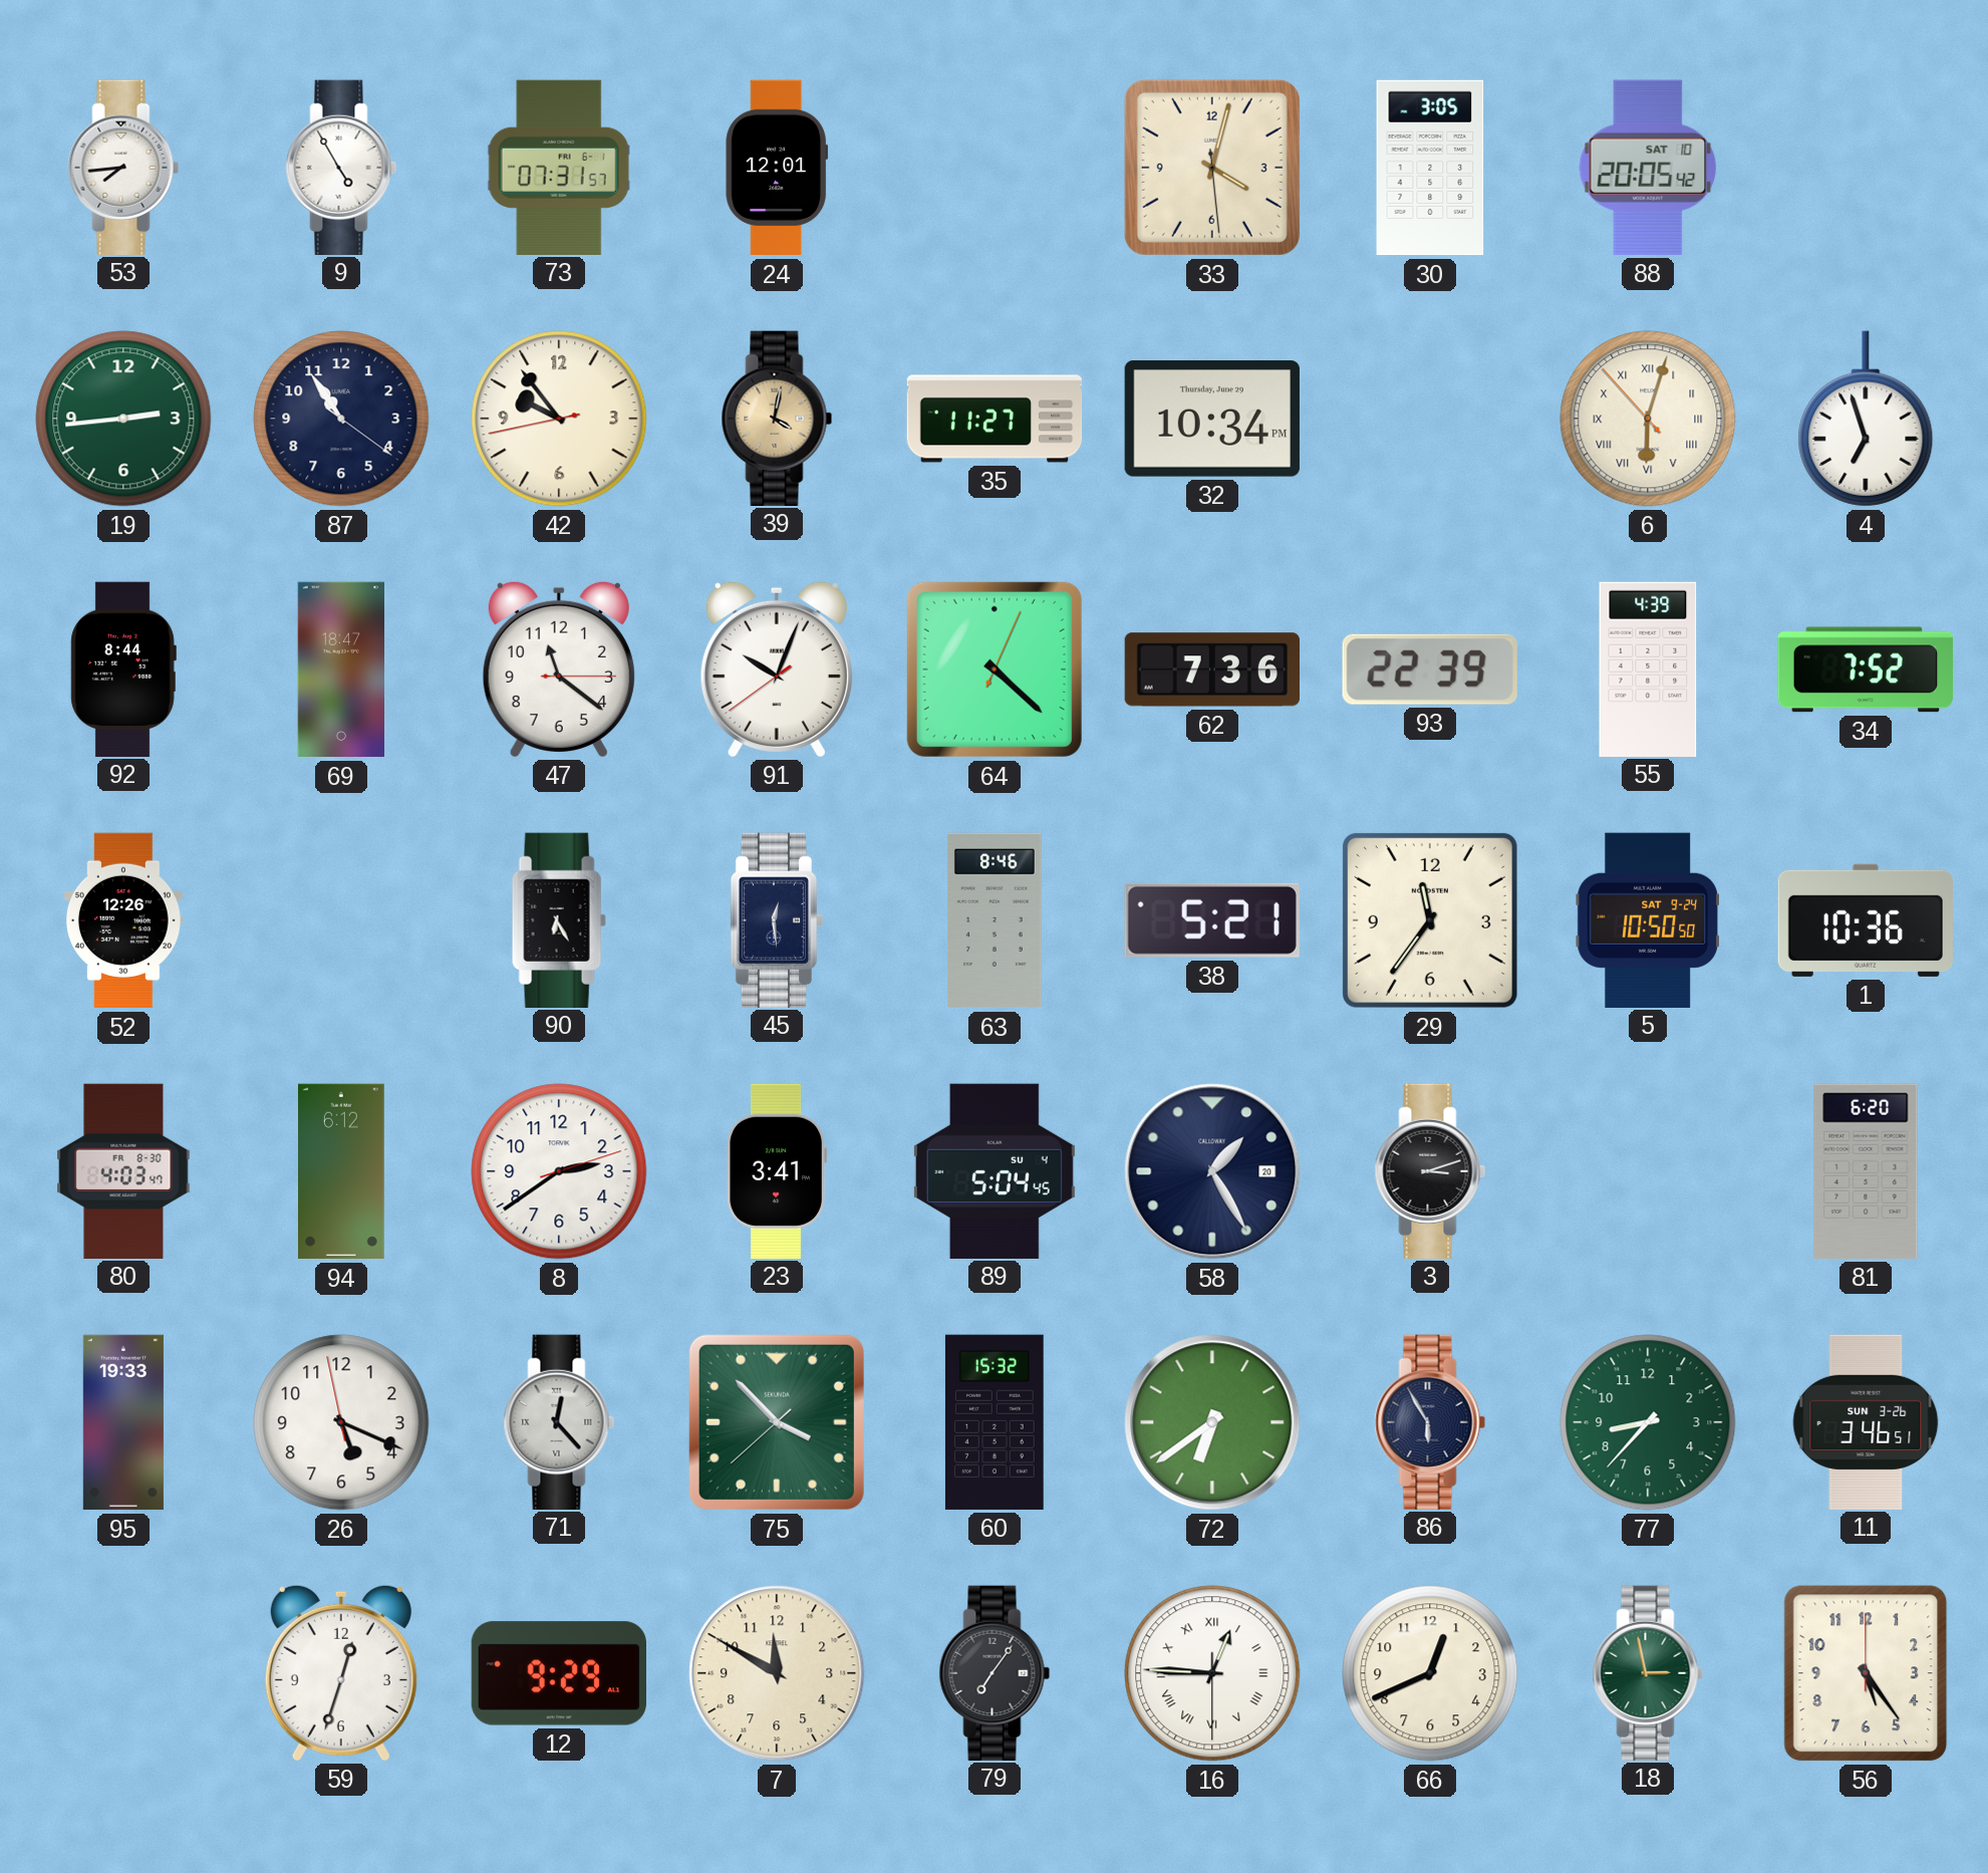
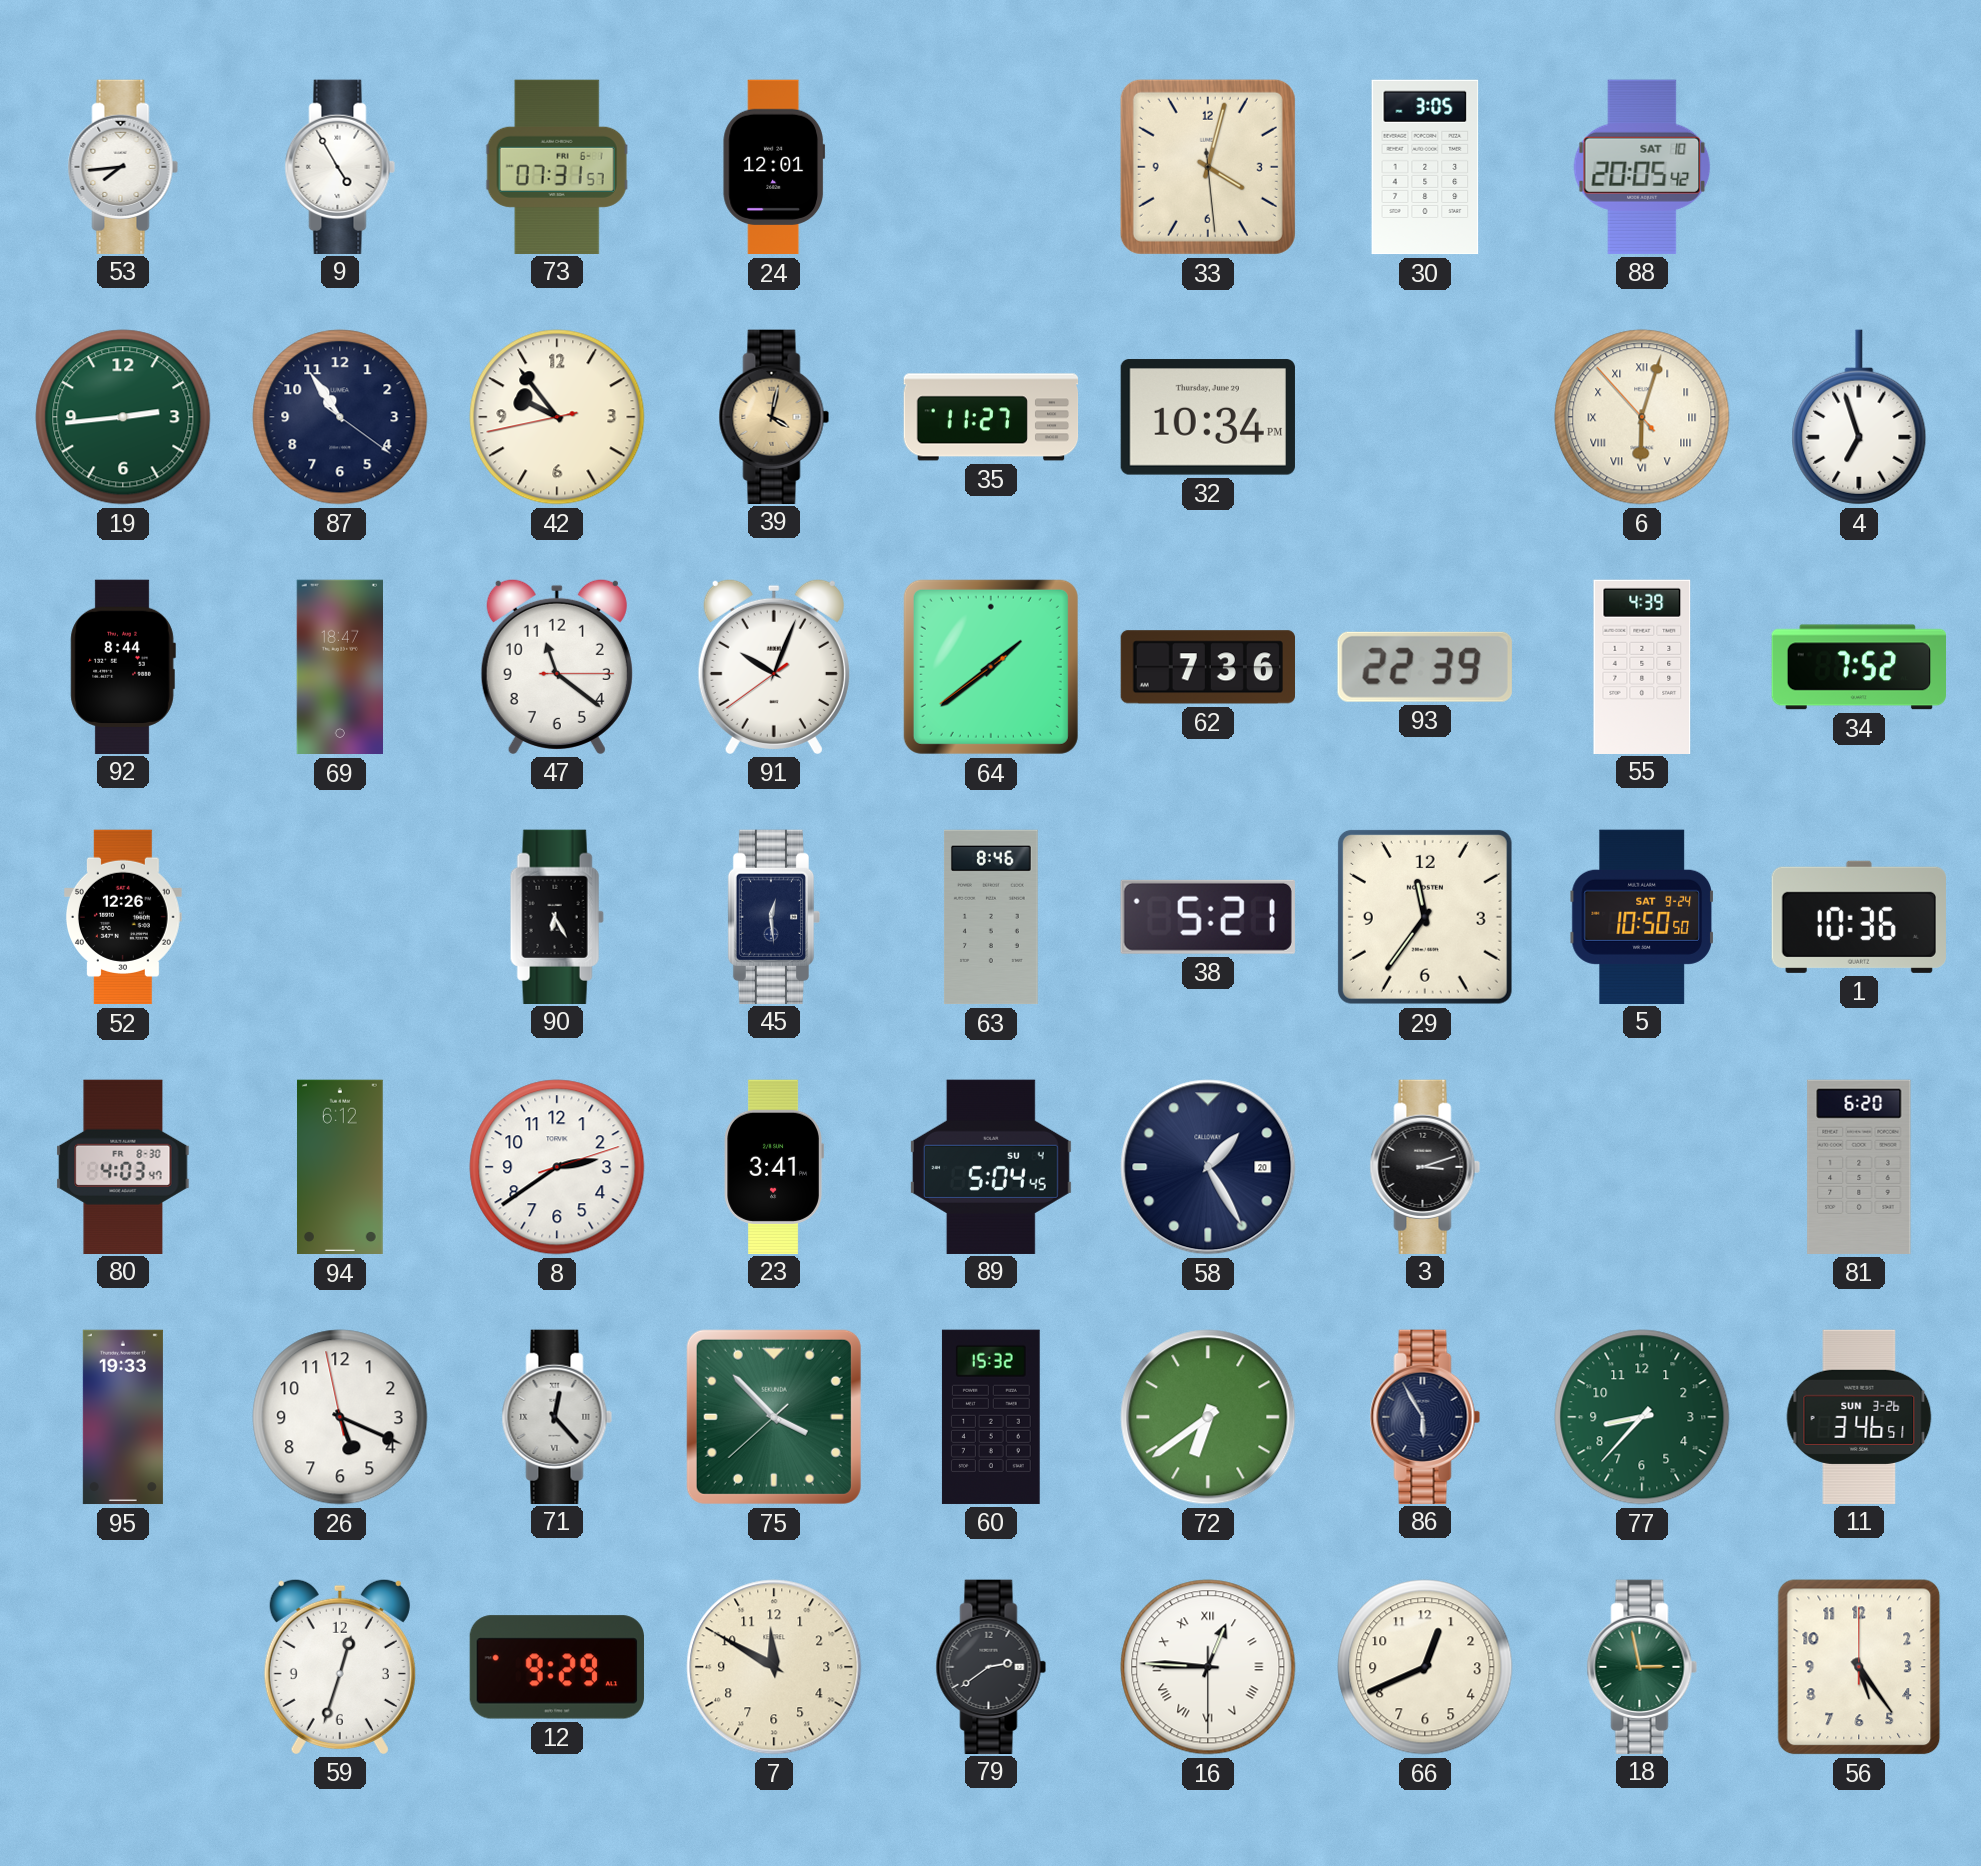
64: 4:22 -> 1:38 (991, 667)
79: 7:06 -> 2:39 (991, 1666)
